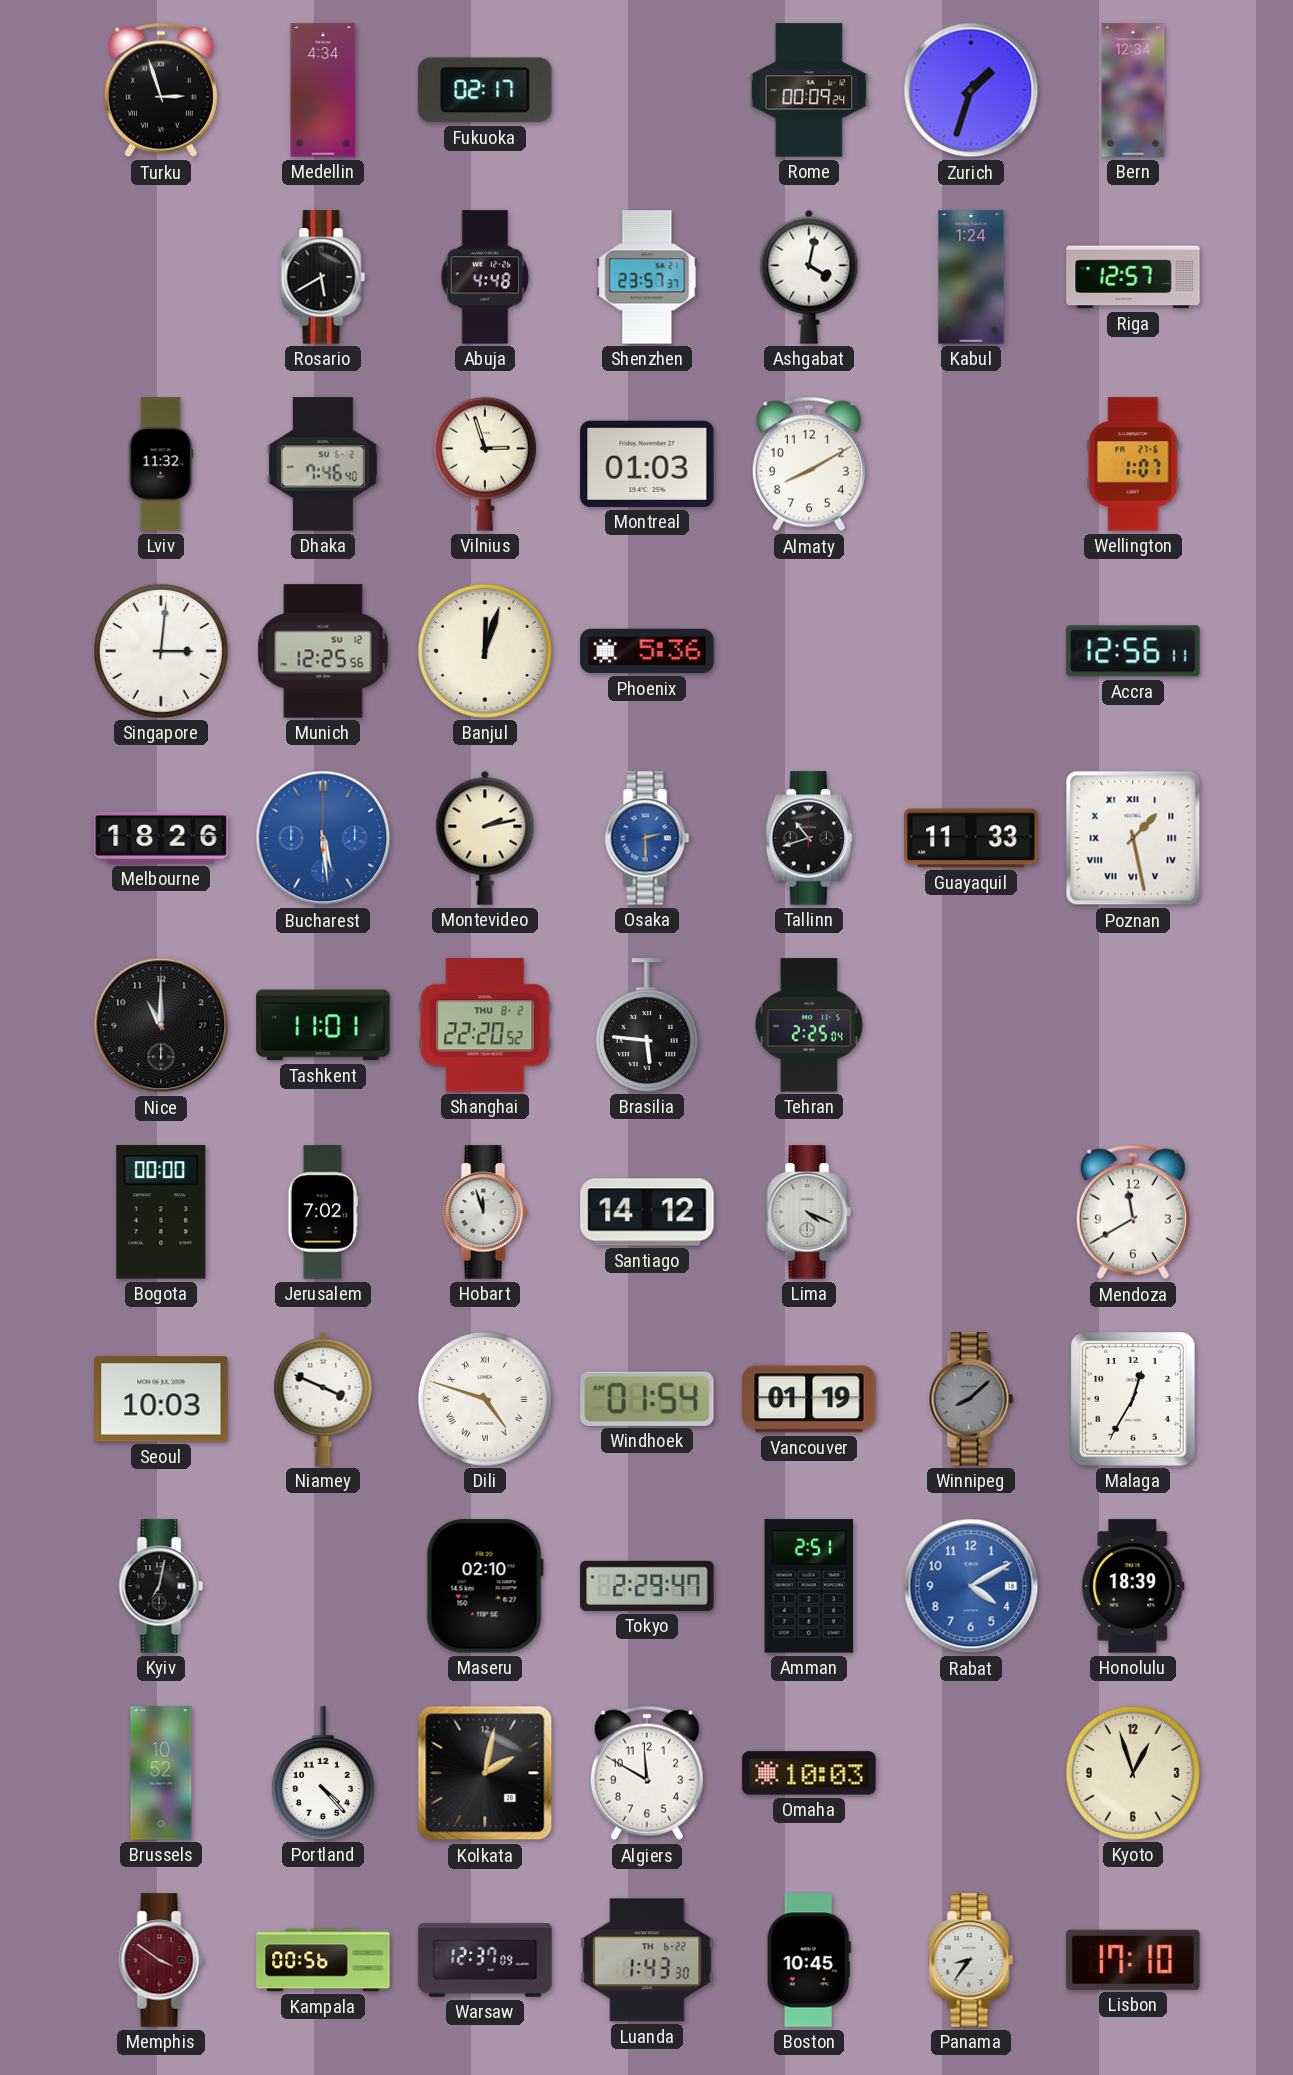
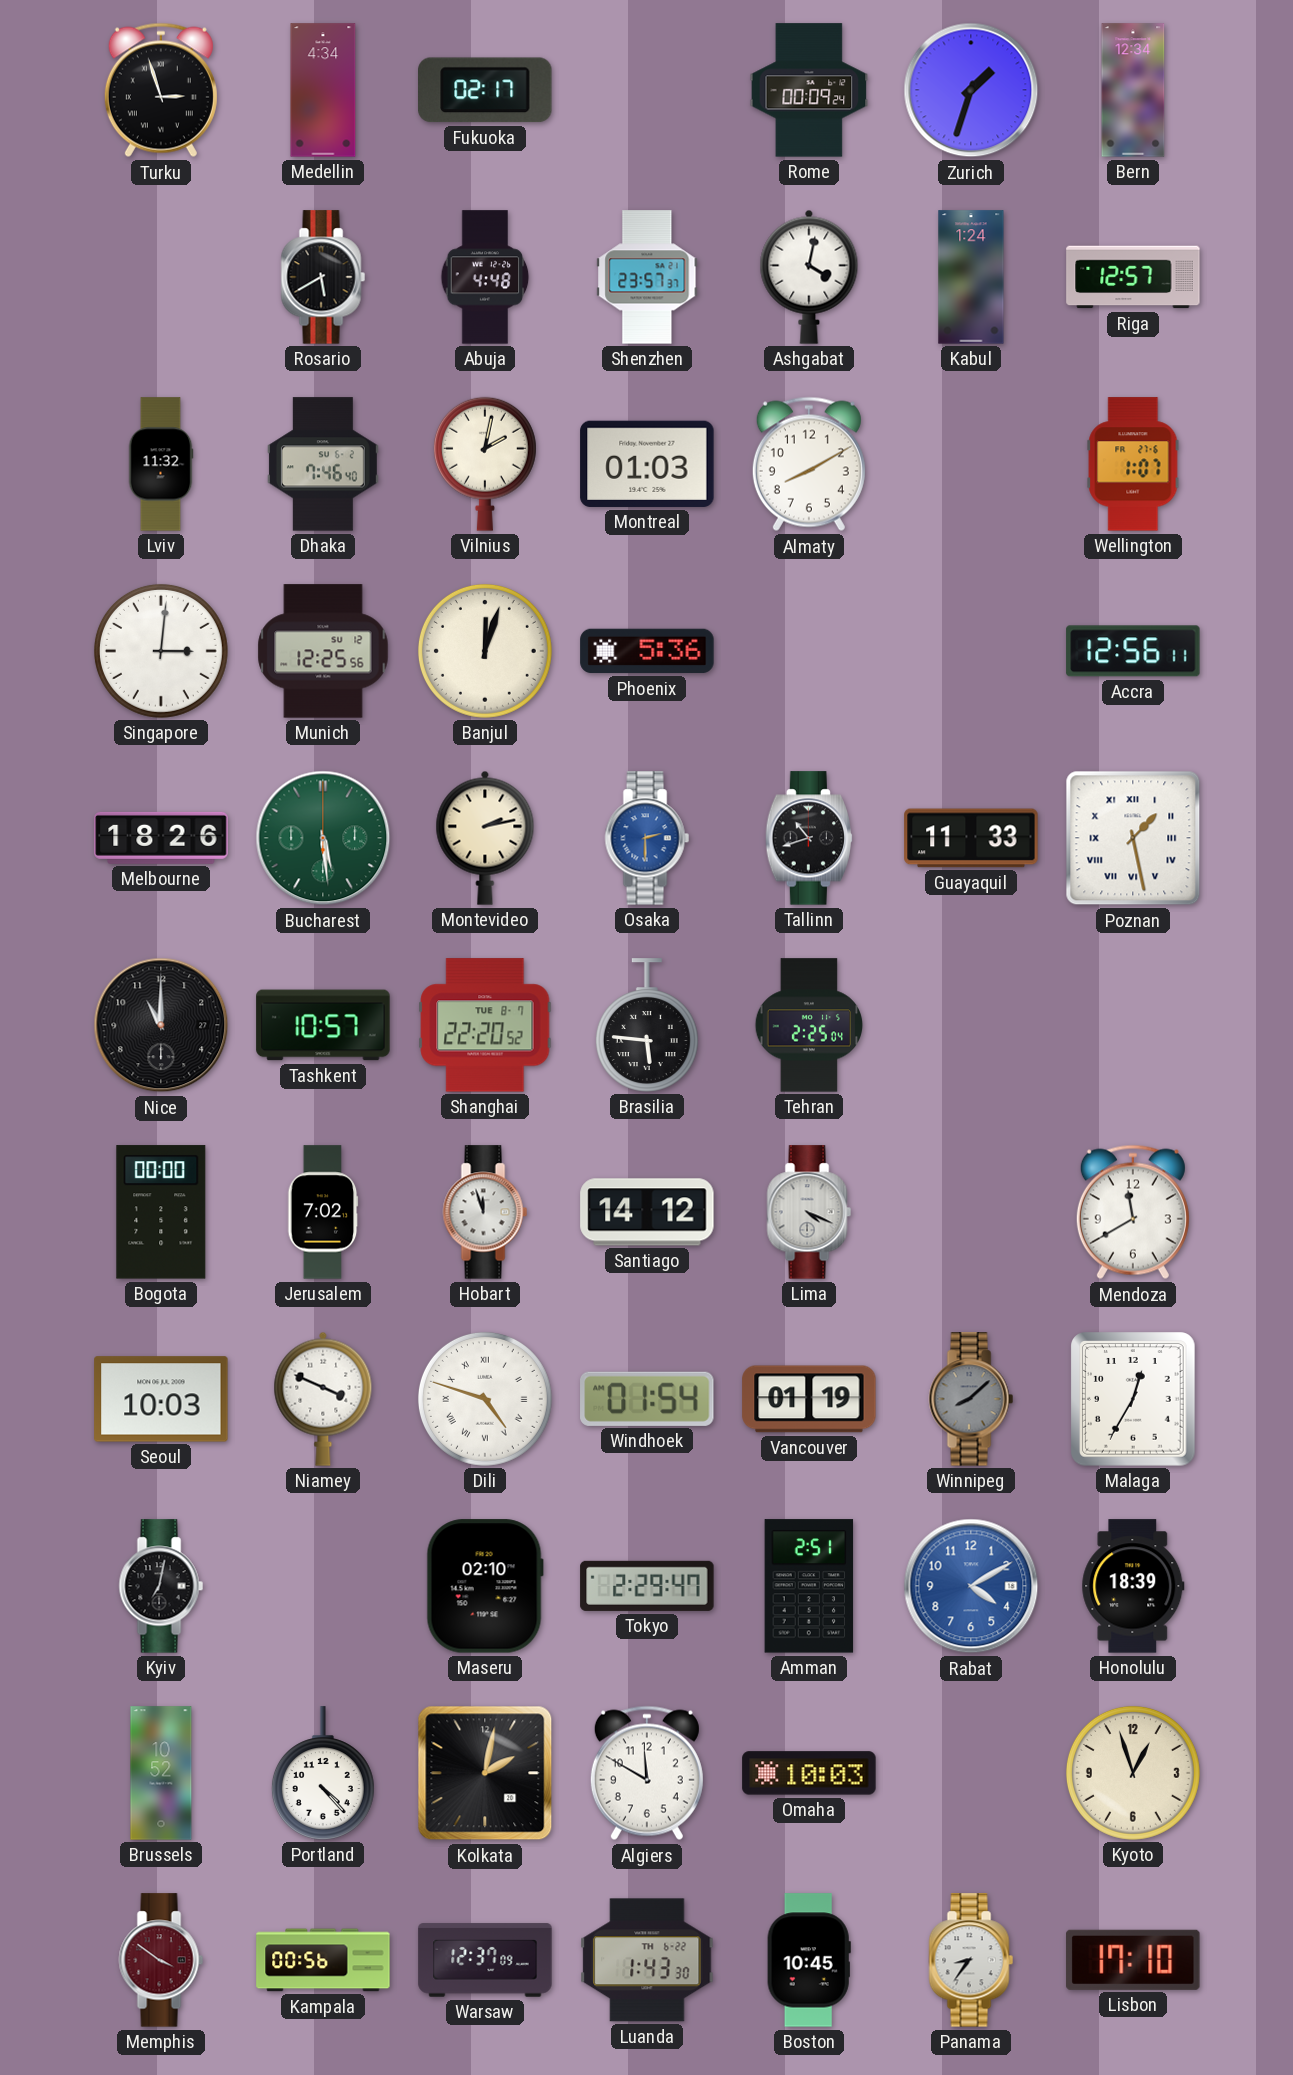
Vilnius: 2:57 -> 2:02 (485, 464)
Bucharest dial: blue -> green (323, 838)
Tashkent: 11:01 -> 10:57 (323, 1025)
Shanghai date: THU 8-2 -> TUE 8-7 (485, 1025)
